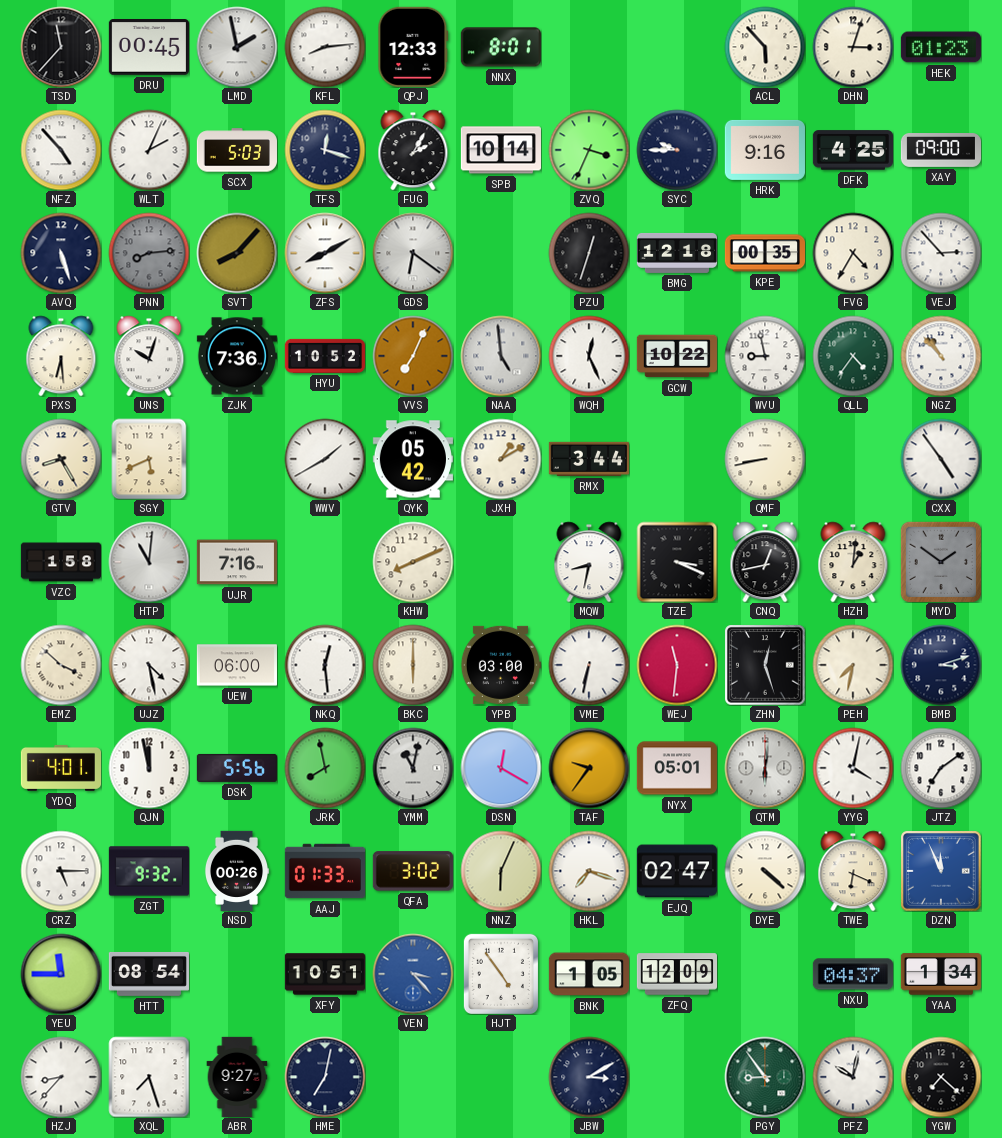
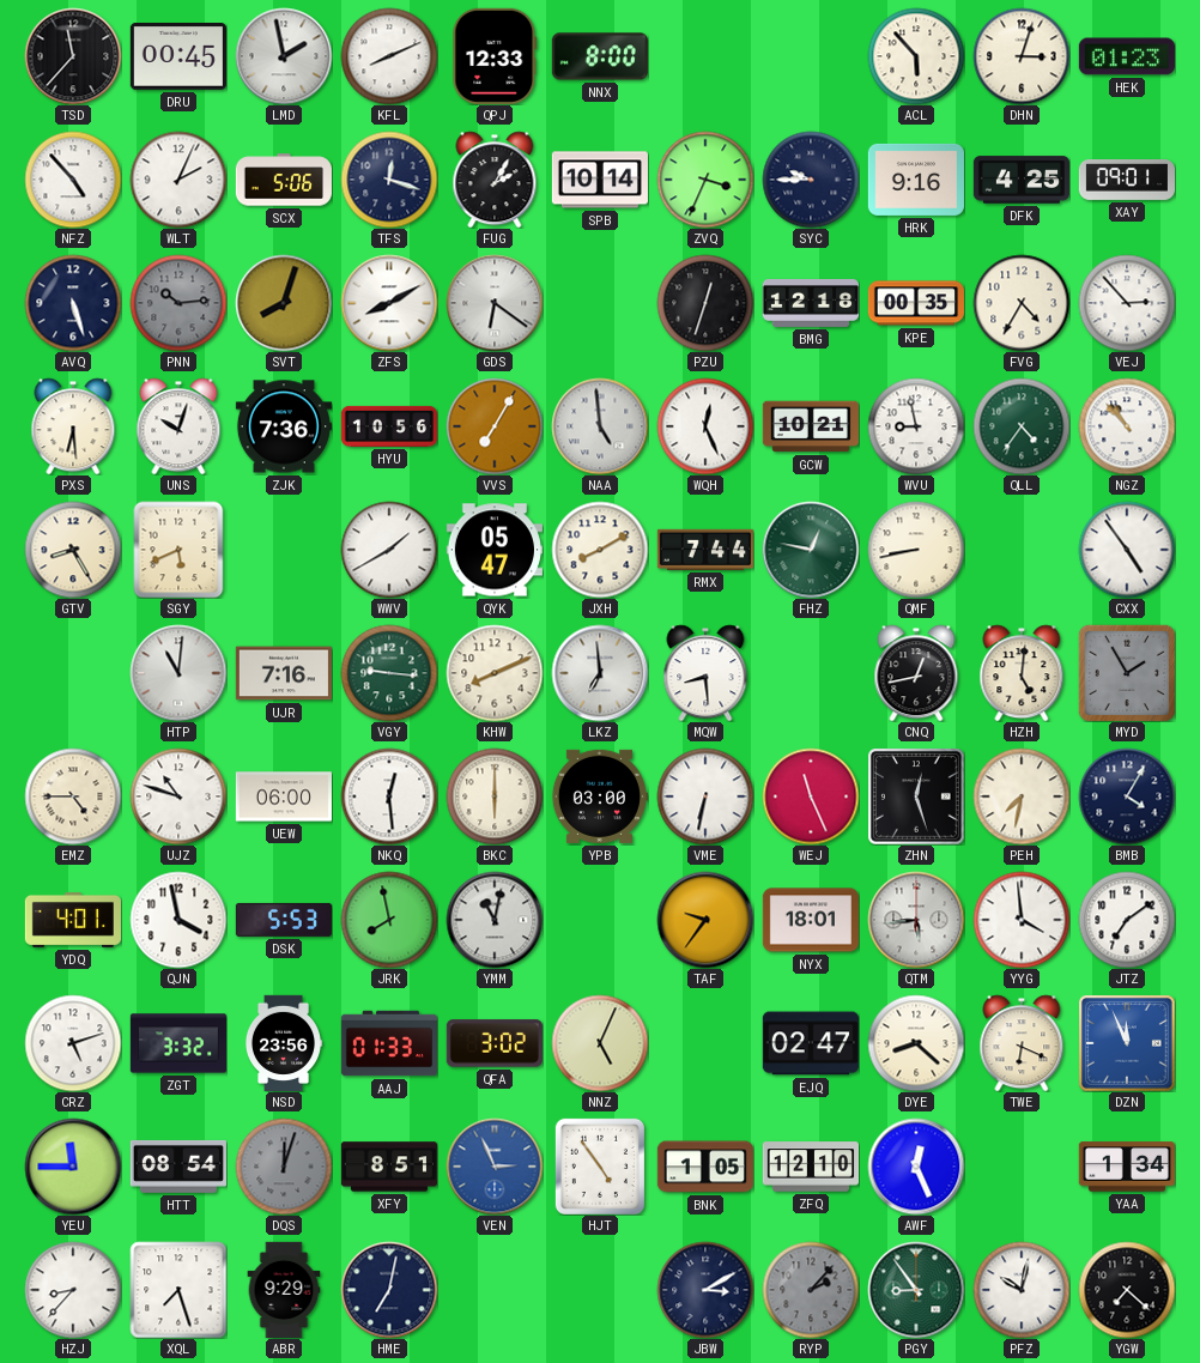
KFL: 8:14 -> 8:11 (389, 56)
NNX: 8:01 -> 8:00 (600, 56)
SCX: 5:03 -> 5:06 (284, 180)
XAY: 09:00 -> 09:01 (1126, 181)
PNN: 8:14 -> 10:14 (178, 303)
SVT: 8:07 -> 8:03 (284, 303)
HYU: 10:52 -> 10:56 (388, 426)
VVS: 7:04 -> 7:05 (495, 426)
GCW: 10:22 -> 10:21 (811, 426)
QYK: 05:42 -> 05:47 (495, 550)
JXH: 1:10 -> 8:10 (600, 550)
RMX: 3:44 -> 7:44 (705, 550)
FHZ: none -> 12:47 (811, 550)
VZC: 1:58 -> none (60, 562)
VGY: none -> 9:16 (389, 673)
LKZ: none -> 6:59 (600, 673)
MQW: 8:32 -> 8:29 (705, 673)
TZE: 3:19 -> none (677, 562)
HZH: 1:01 -> 5:01 (1022, 673)
MYD: 1:51 -> 1:55 (1126, 672)
EMZ: 3:52 -> 4:45 (73, 796)
UJZ: 4:28 -> 10:48 (178, 796)
WEJ: 11:31 -> 11:26 (811, 796)
BMB: 3:12 -> 4:05 (1127, 796)
QJN: 11:58 -> 3:58 (178, 920)
DSK: 5:56 -> 5:53 (284, 920)
DSN: 12:20 -> none (501, 768)
NYX: 05:01 -> 18:01 (811, 920)
QTM: 6:01 -> 5:44 (916, 920)
YYG: 4:02 -> 3:59 (1022, 920)
CRZ: 5:15 -> 5:12 (73, 1043)
ZGT: 9:32 -> 3:32 (177, 1043)
NSD: 00:26 -> 23:56 (284, 1043)
NNZ: 6:04 -> 5:04 (600, 1043)
HKL: 7:18 -> none (589, 871)
DYE: 4:22 -> 8:22 (916, 1043)
DQS: none -> 12:03 (284, 1167)
XFY: 10:51 -> 8:51 (389, 1167)
VEN: 3:23 -> 2:56 (495, 1167)
ZFQ: 12:09 -> 12:10 (810, 1167)
AWF: none -> 12:26 (916, 1167)
NXU: 04:37 -> none (853, 974)
ABR: 9:27 -> 9:29 (284, 1289)
RYP: none -> 2:07 (811, 1290)
